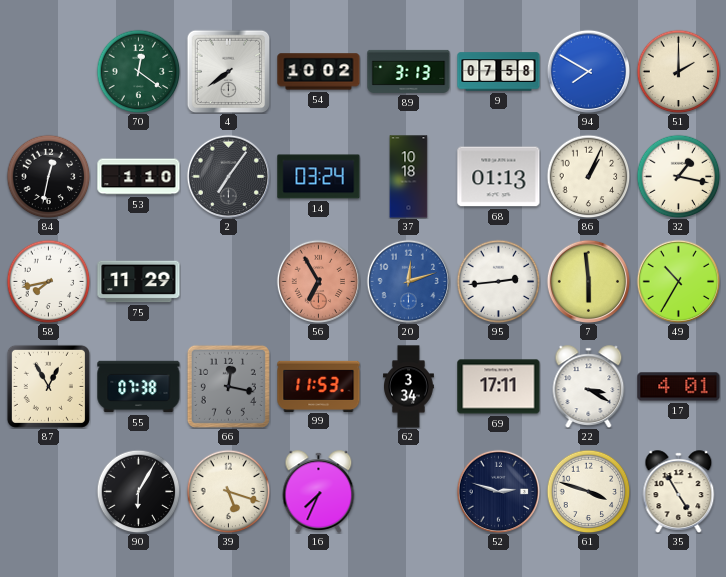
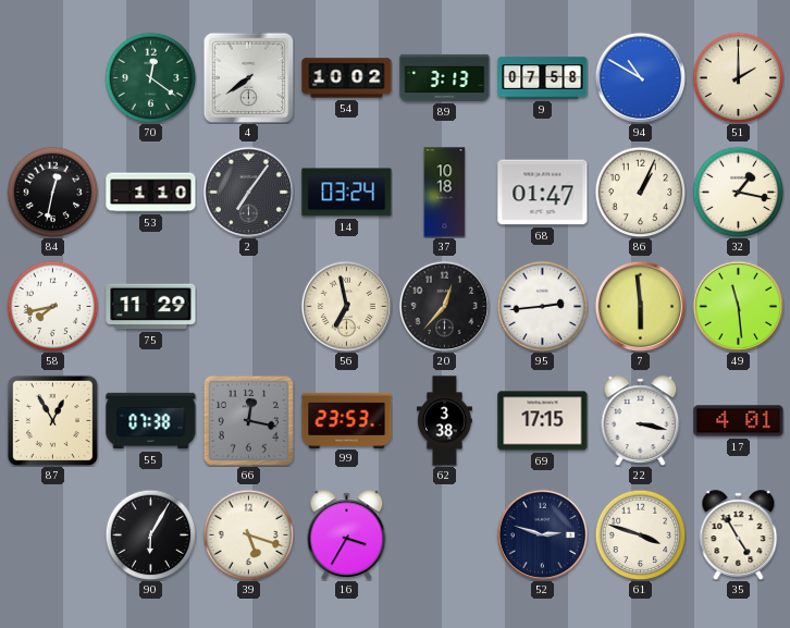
94: 7:50 -> 10:50 (640, 77)
68: 01:13 -> 01:47 (543, 193)
56: 6:55 -> 6:58 (346, 306)
56 dial: salmon -> cream (346, 306)
20: 12:12 -> 12:37 (444, 306)
20 dial: blue -> black (444, 306)
49: 10:35 -> 11:29 (738, 306)
99: 11:53 -> 23:53 (347, 420)
62: 3:34 -> 3:38 (445, 421)
69: 17:11 -> 17:15 (543, 421)
22: 3:20 -> 3:17 (641, 420)
16: 7:34 -> 3:35 (347, 534)
